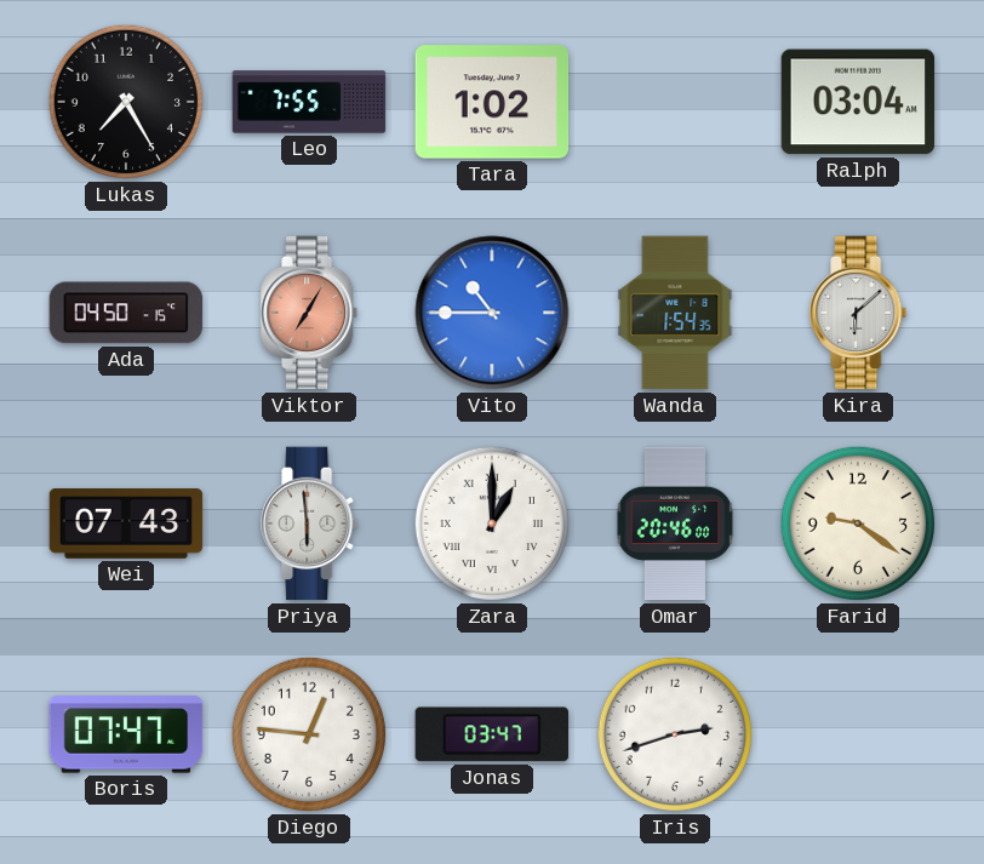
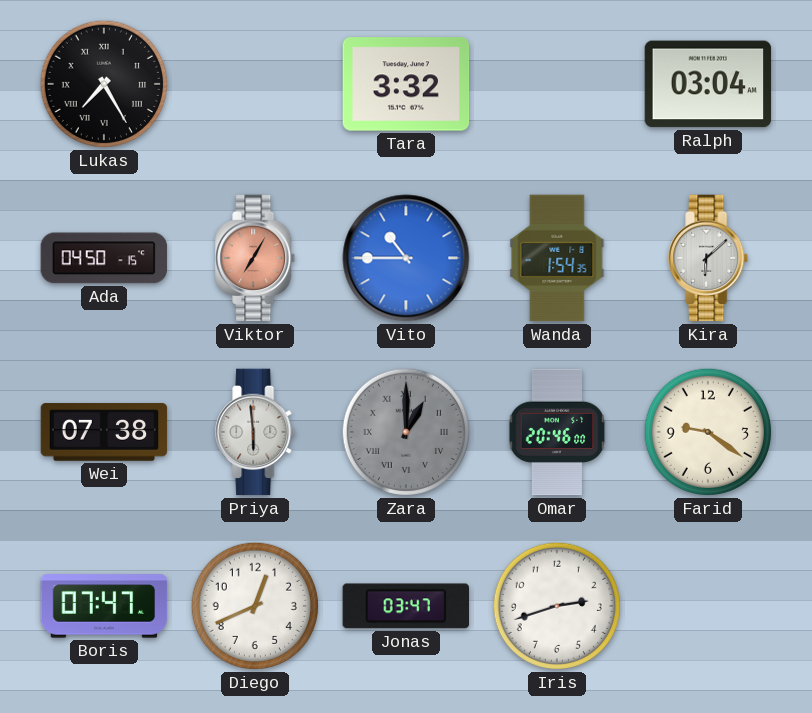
Lukas numerals: Arabic -> Roman (104, 84)
Leo: 7:55 -> none (309, 102)
Tara: 1:02 -> 3:32 (406, 84)
Wei: 07:43 -> 07:38 (104, 432)
Zara dial: white -> grey (406, 432)
Diego: 12:46 -> 12:41 (255, 606)
